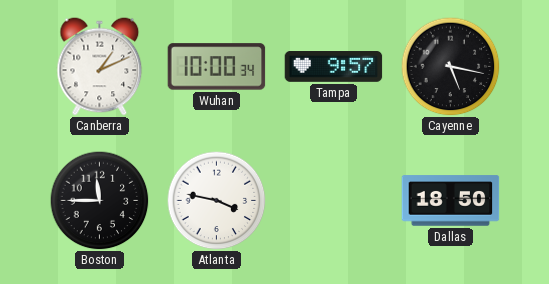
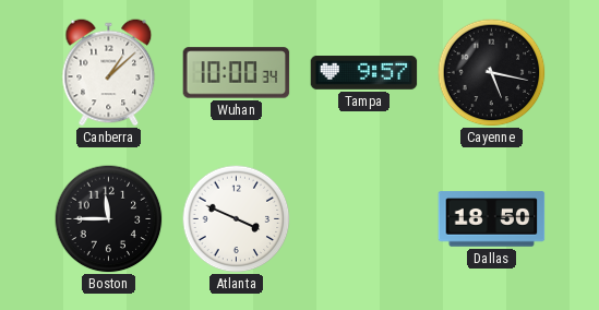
Canberra: 1:11 -> 1:08 (109, 73)
Atlanta: 3:47 -> 3:49 (237, 219)
